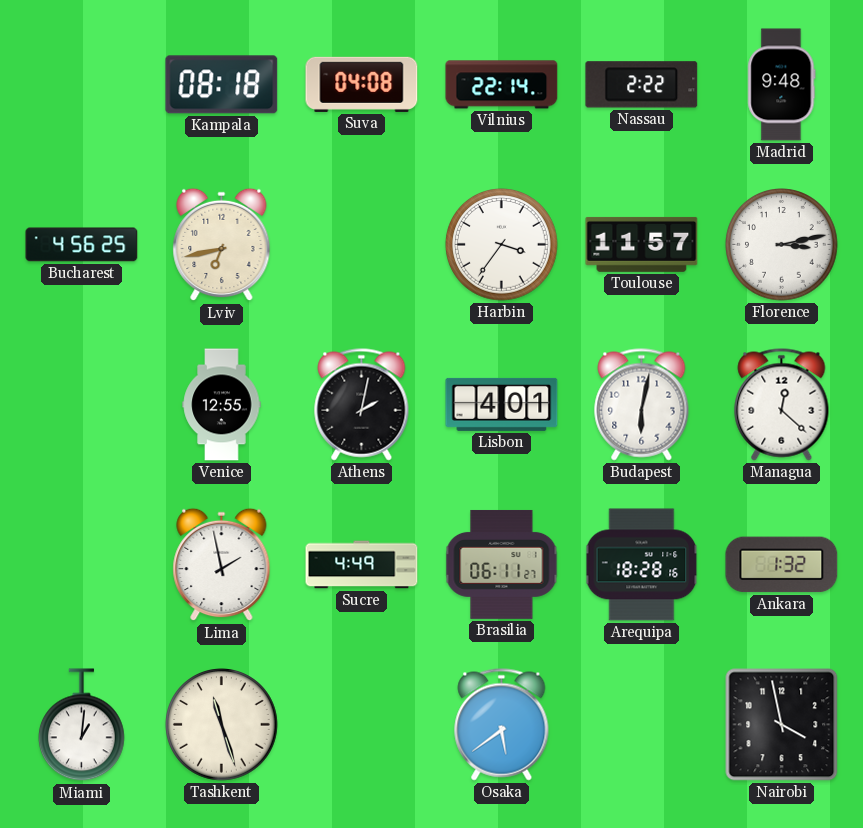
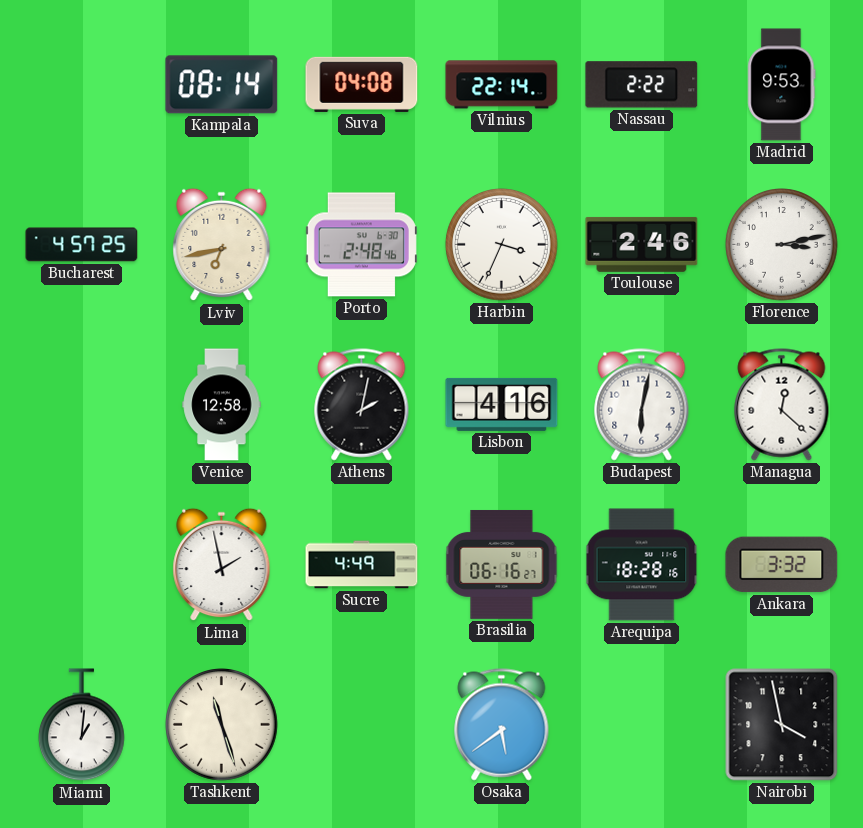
Kampala: 08:18 -> 08:14 (222, 85)
Madrid: 9:48 -> 9:53 (782, 85)
Bucharest: 4:56 -> 4:57 (82, 245)
Porto: none -> 2:48 (361, 245)
Harbin: 3:36 -> 3:34 (502, 245)
Toulouse: 11:57 -> 2:46 (642, 244)
Venice: 12:55 -> 12:58 (222, 405)
Lisbon: 4:01 -> 4:16 (502, 404)
Brasilia: 06:11 -> 06:16 (502, 564)
Ankara: 1:32 -> 3:32 (782, 565)
